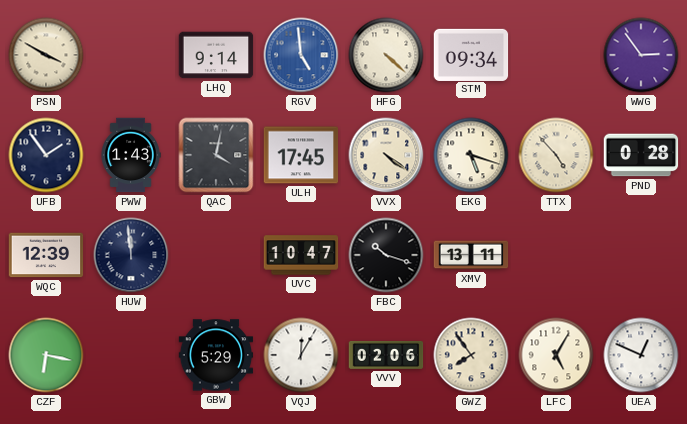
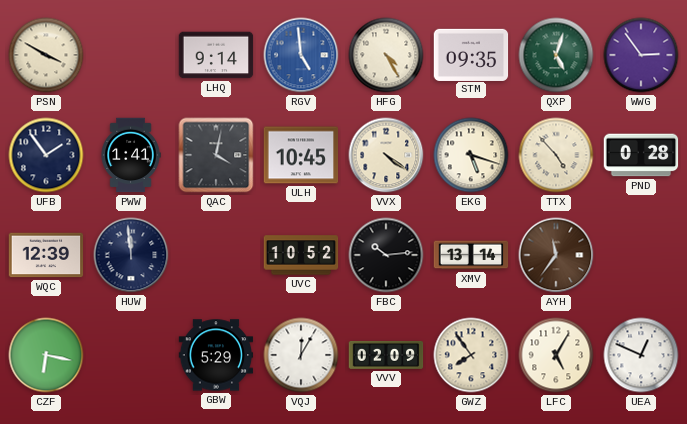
HFG: 4:22 -> 4:25 (386, 55)
STM: 09:34 -> 09:35 (471, 54)
QXP: none -> 5:03 (556, 55)
PWW: 1:43 -> 1:41 (131, 155)
ULH: 17:45 -> 10:45 (301, 155)
UVC: 10:47 -> 10:52 (301, 255)
FBC: 10:18 -> 10:14 (386, 255)
XMV: 13:11 -> 13:14 (471, 255)
AYH: none -> 11:36 (556, 255)
VVV: 02:06 -> 02:09 (386, 355)
